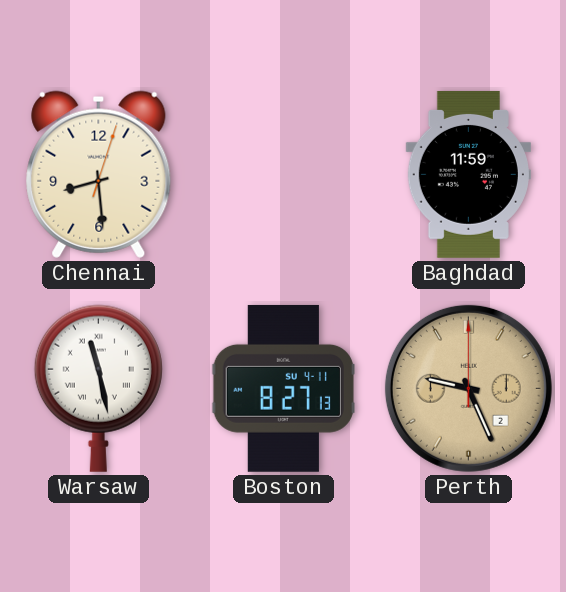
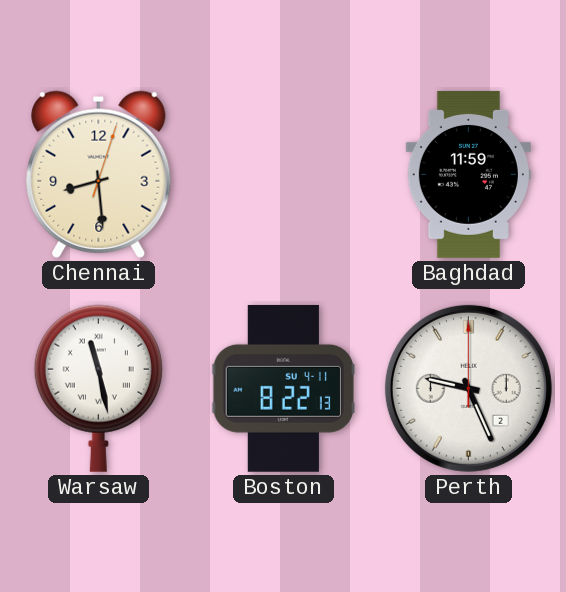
Boston: 8:27 -> 8:22 (283, 388)
Perth dial: champagne -> white (468, 388)
